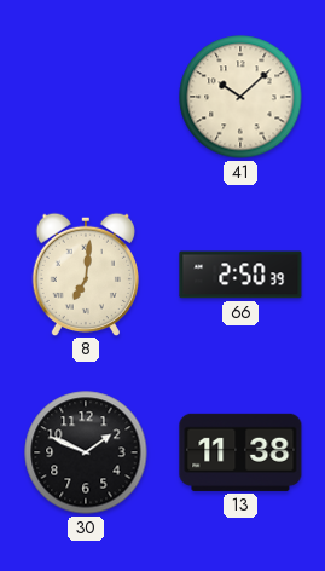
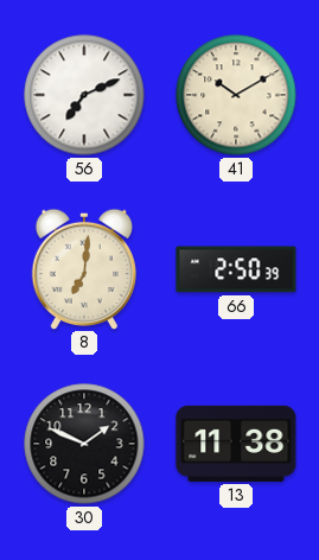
56: none -> 7:11 (84, 95)
41: 10:08 -> 10:10 (236, 95)
